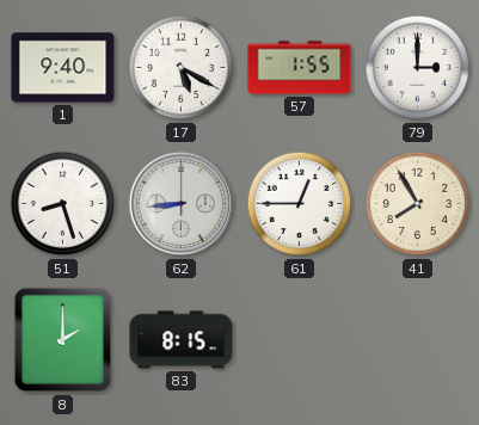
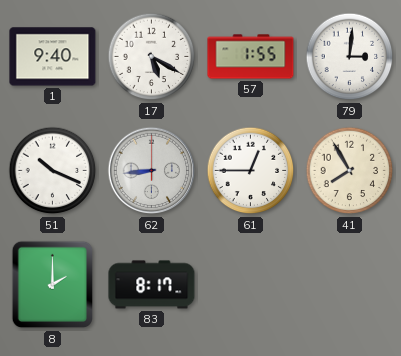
79: 3:00 -> 3:01 (350, 57)
51: 8:27 -> 10:19 (53, 171)
83: 8:15 -> 8:17 (152, 285)
